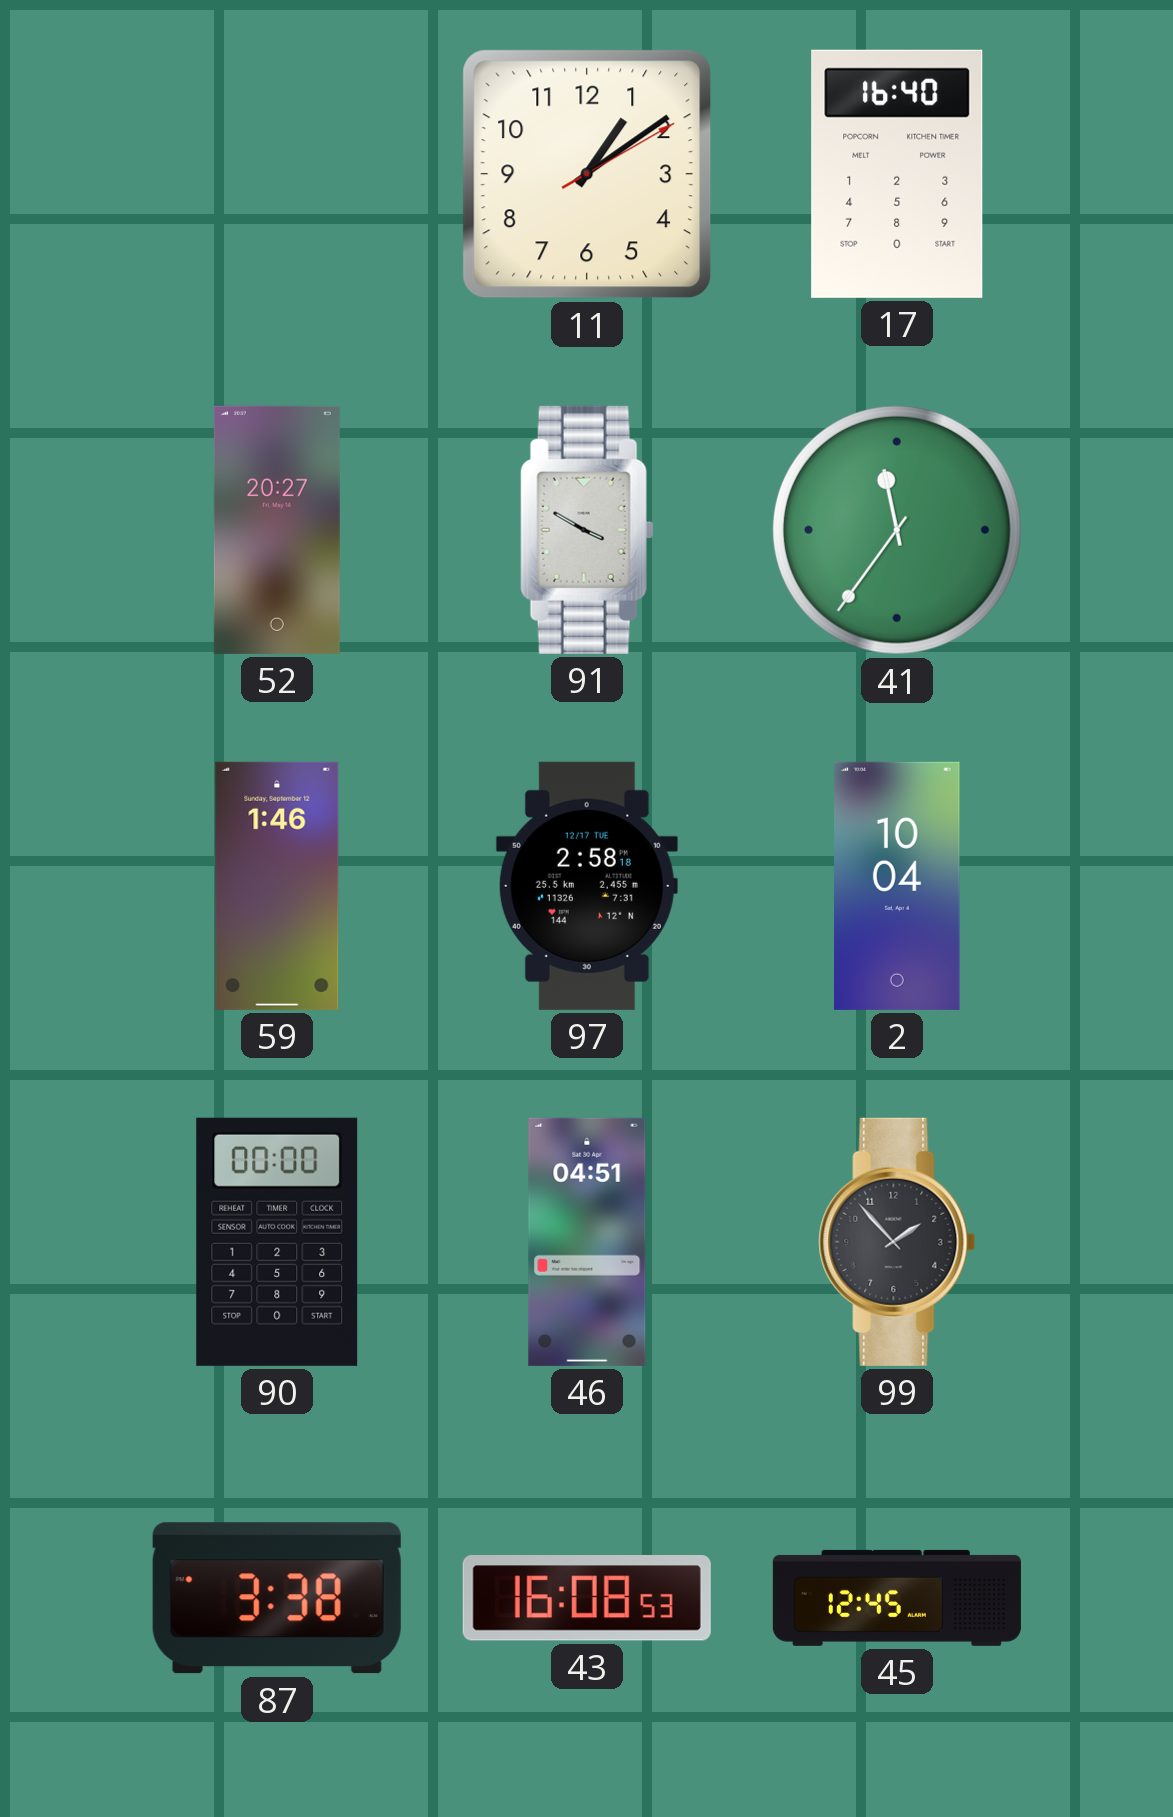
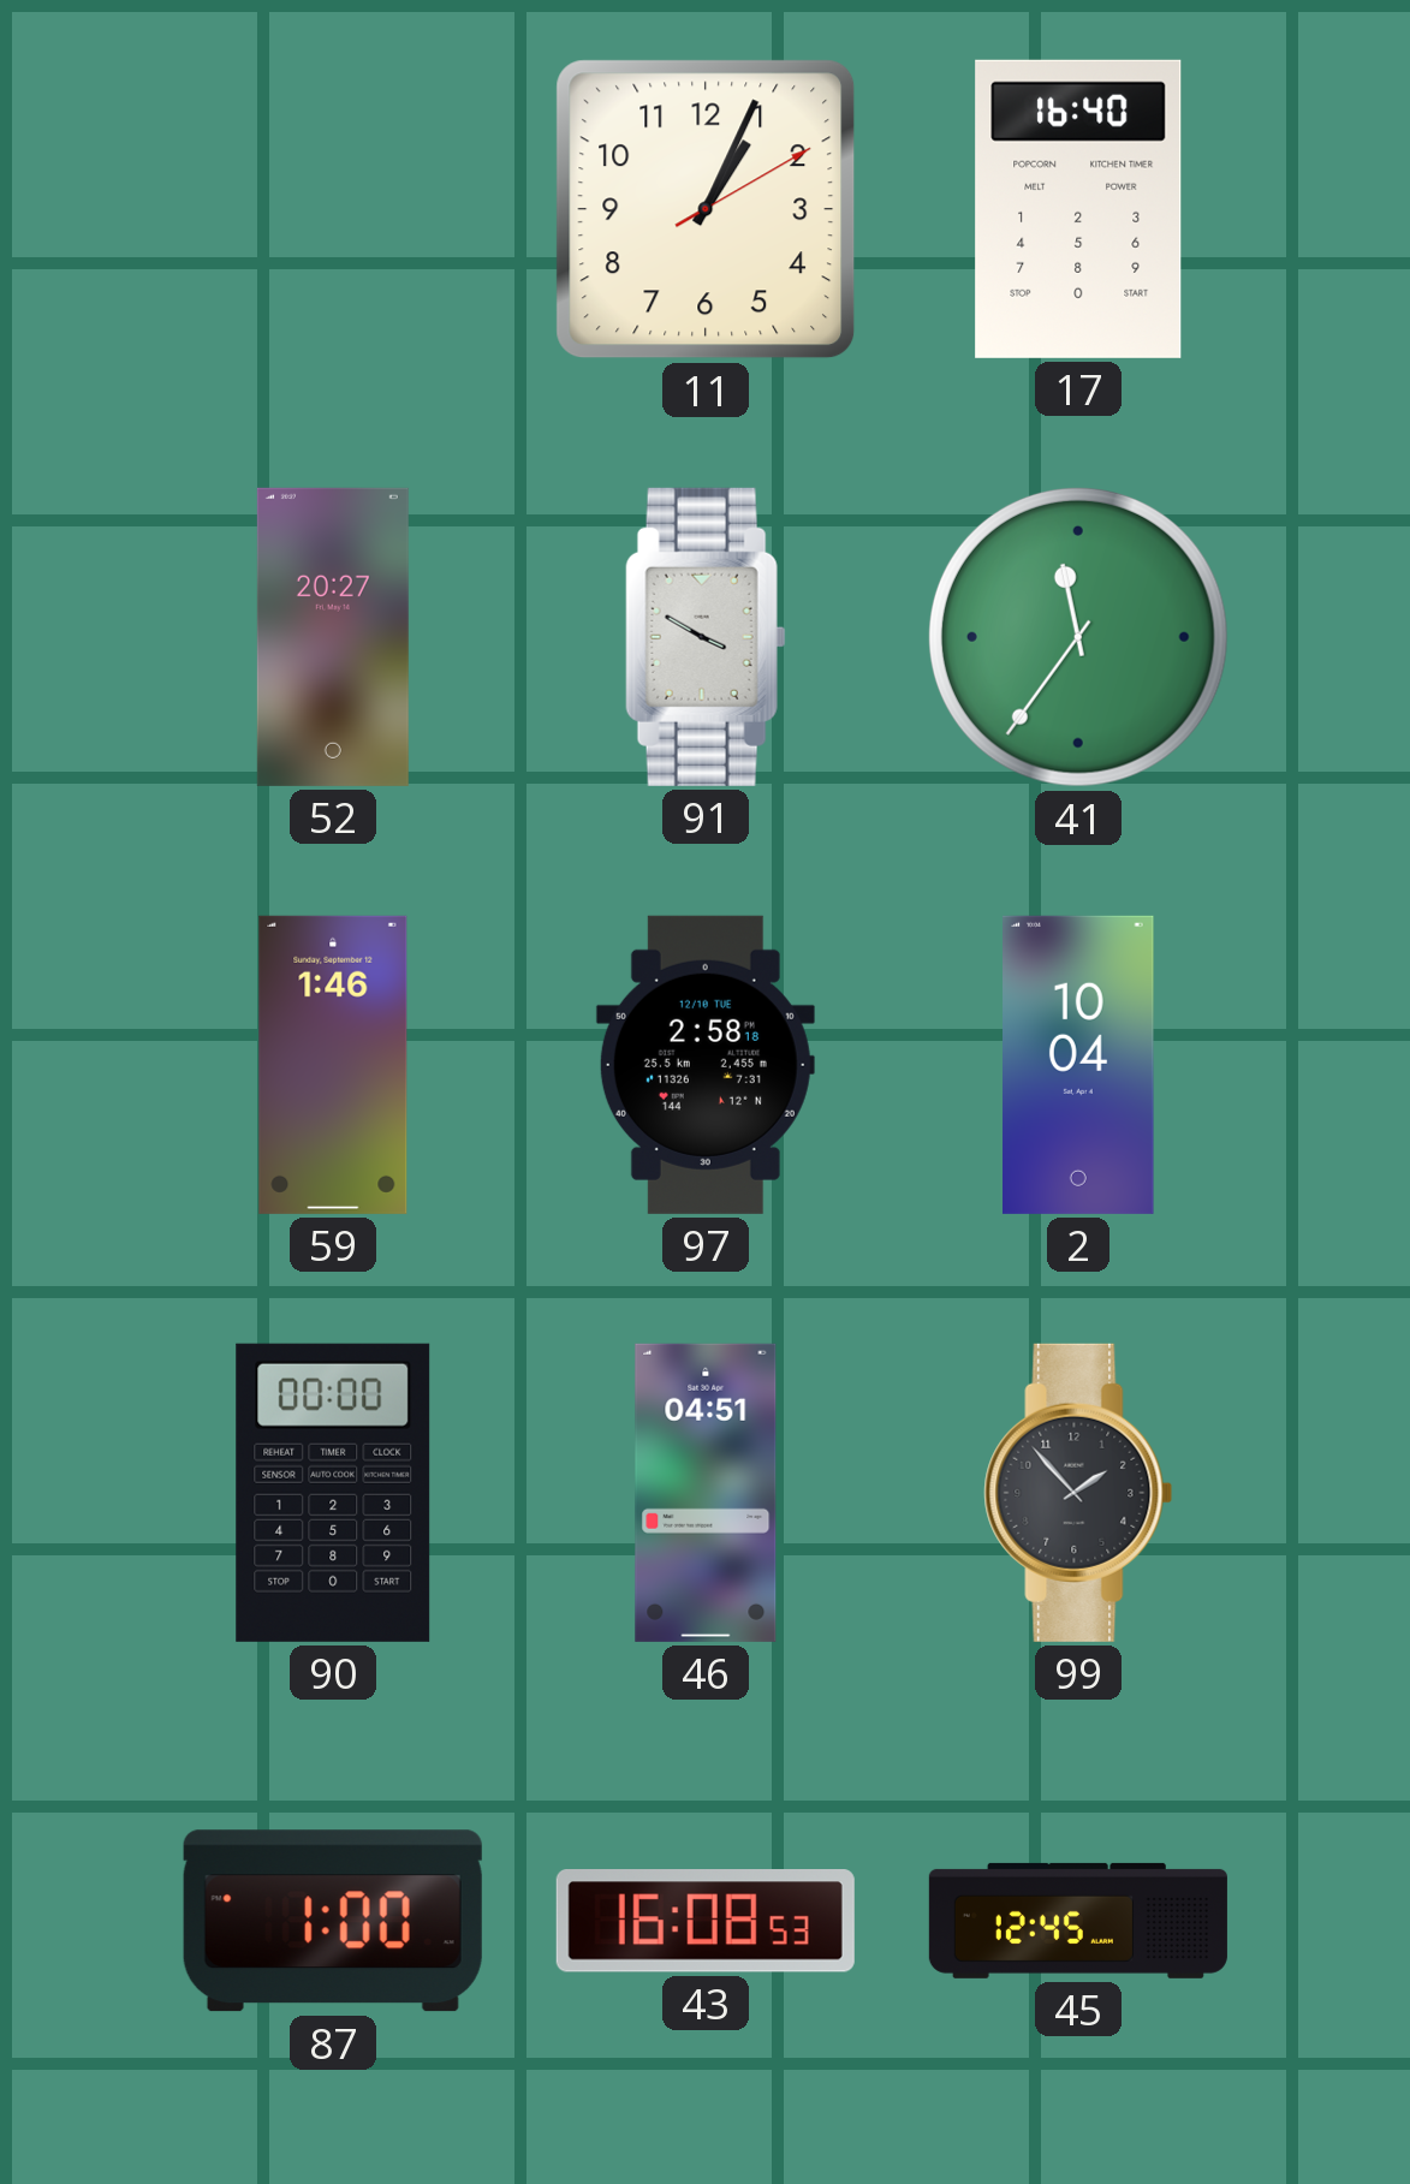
11: 1:09 -> 1:04 (706, 209)
97 date: 12/17 TUE -> 12/10 TUE (706, 1065)
87: 3:38 -> 1:00 (333, 1921)
